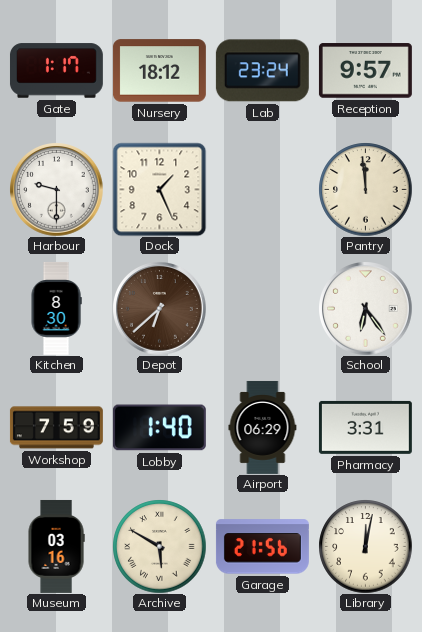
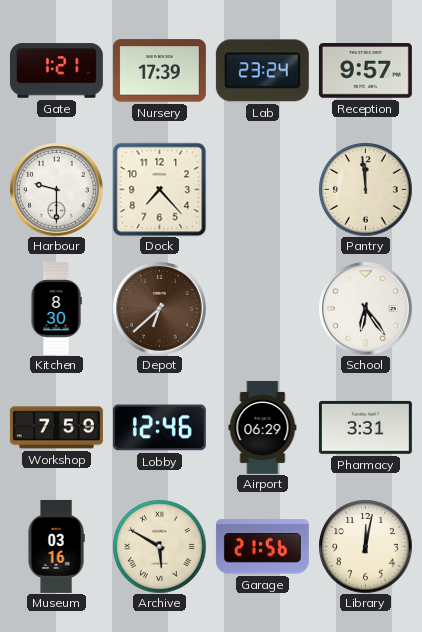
Gate: 1:17 -> 1:21 (56, 71)
Nursery: 18:12 -> 17:39 (159, 71)
Dock: 1:26 -> 7:23 (159, 189)
Lobby: 1:40 -> 12:46 (159, 428)
